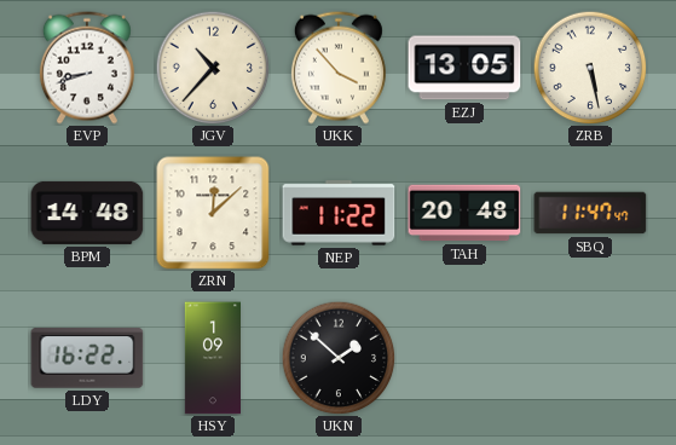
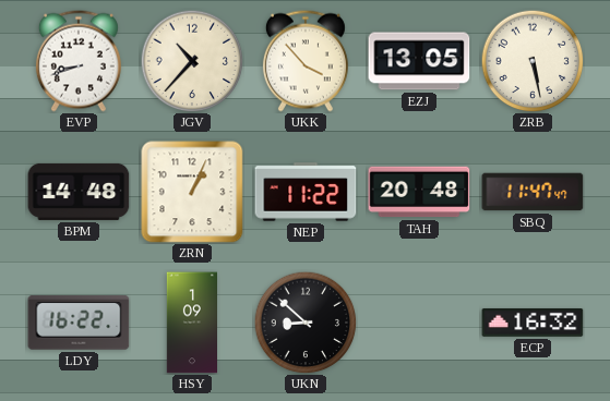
ZRN: 12:08 -> 1:04 (192, 192)
UKN: 1:52 -> 8:52 (306, 323)
ECP: none -> 16:32 (533, 323)
